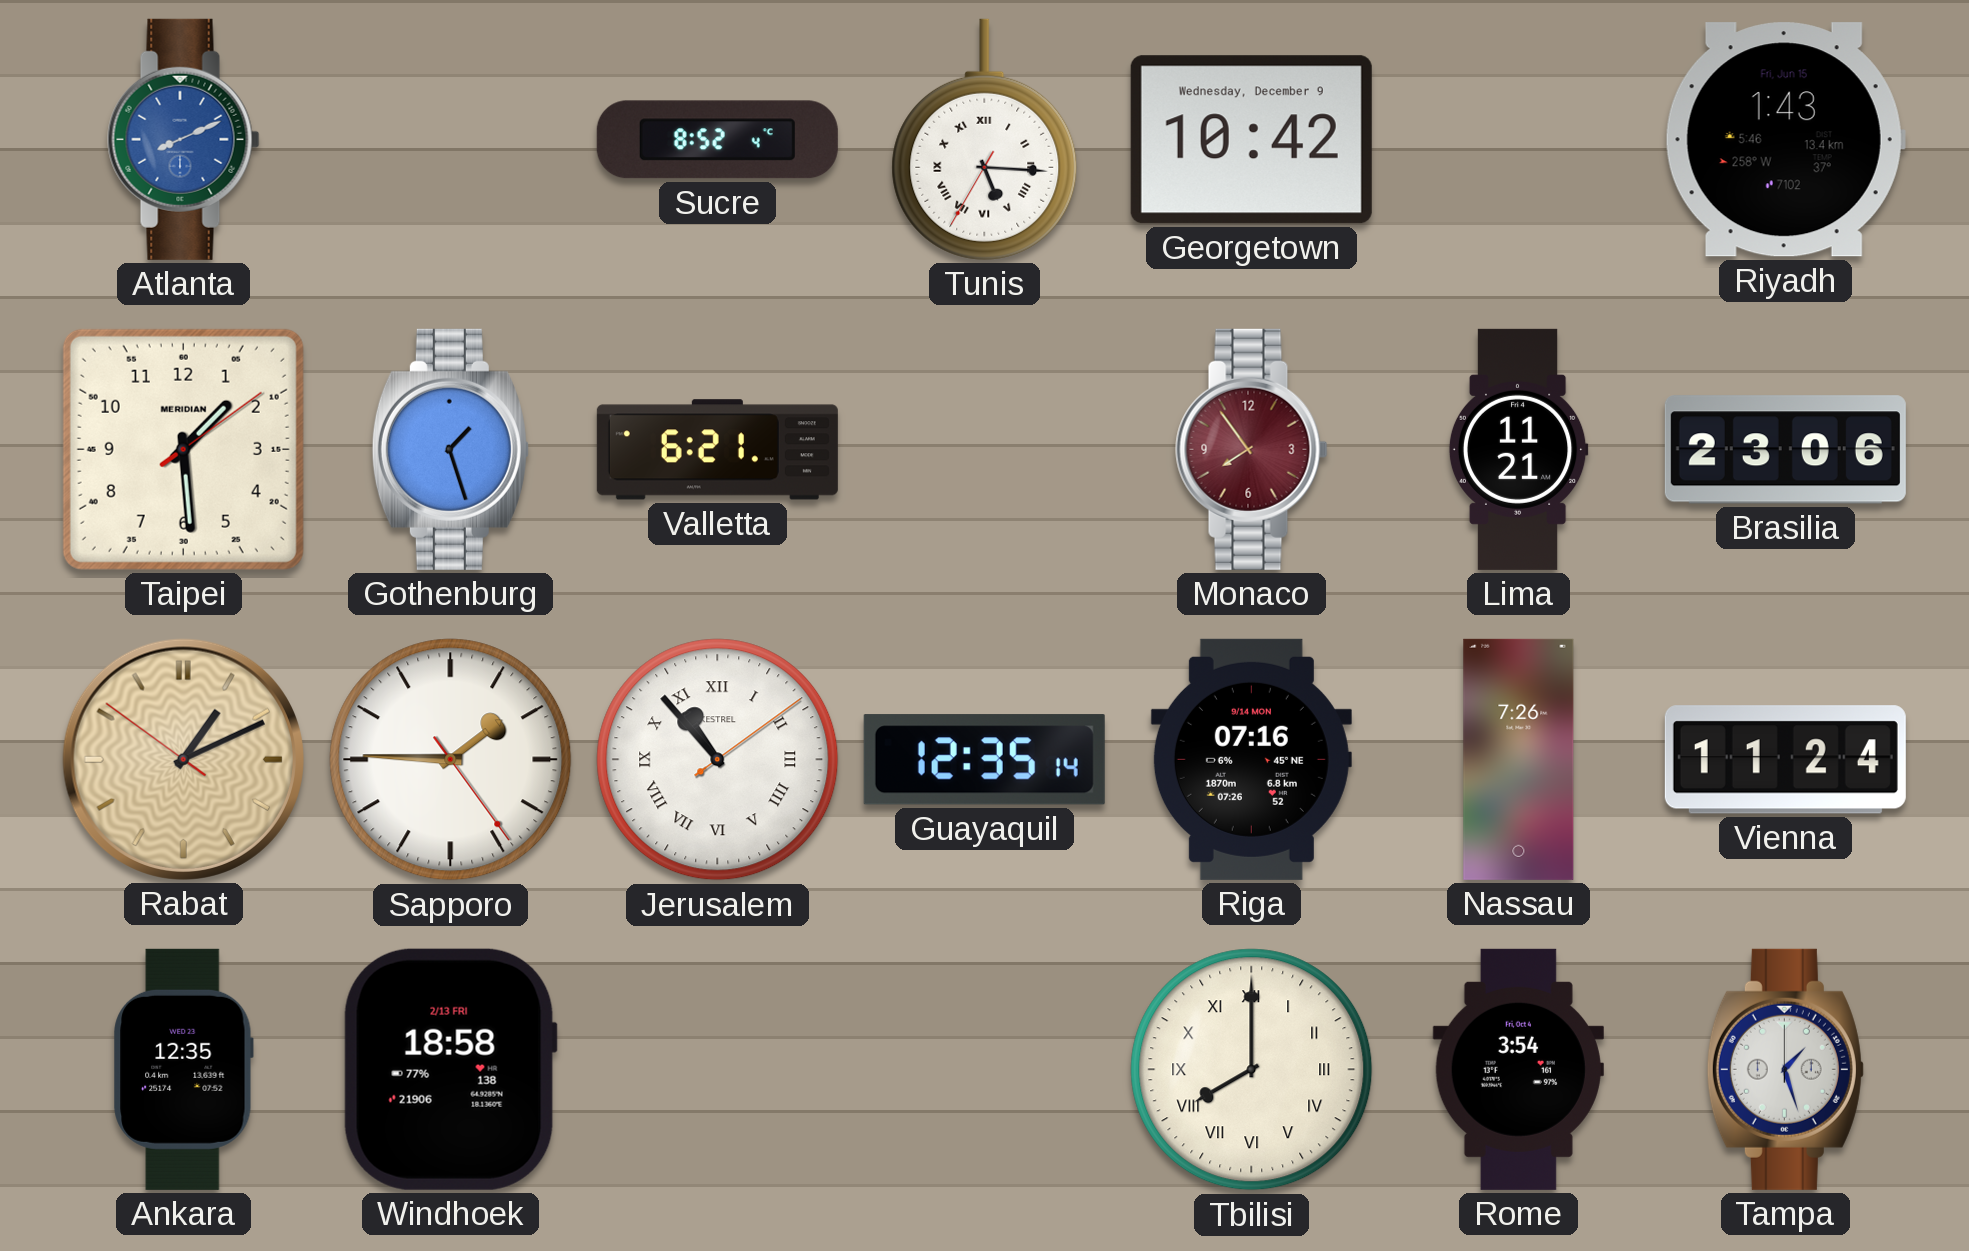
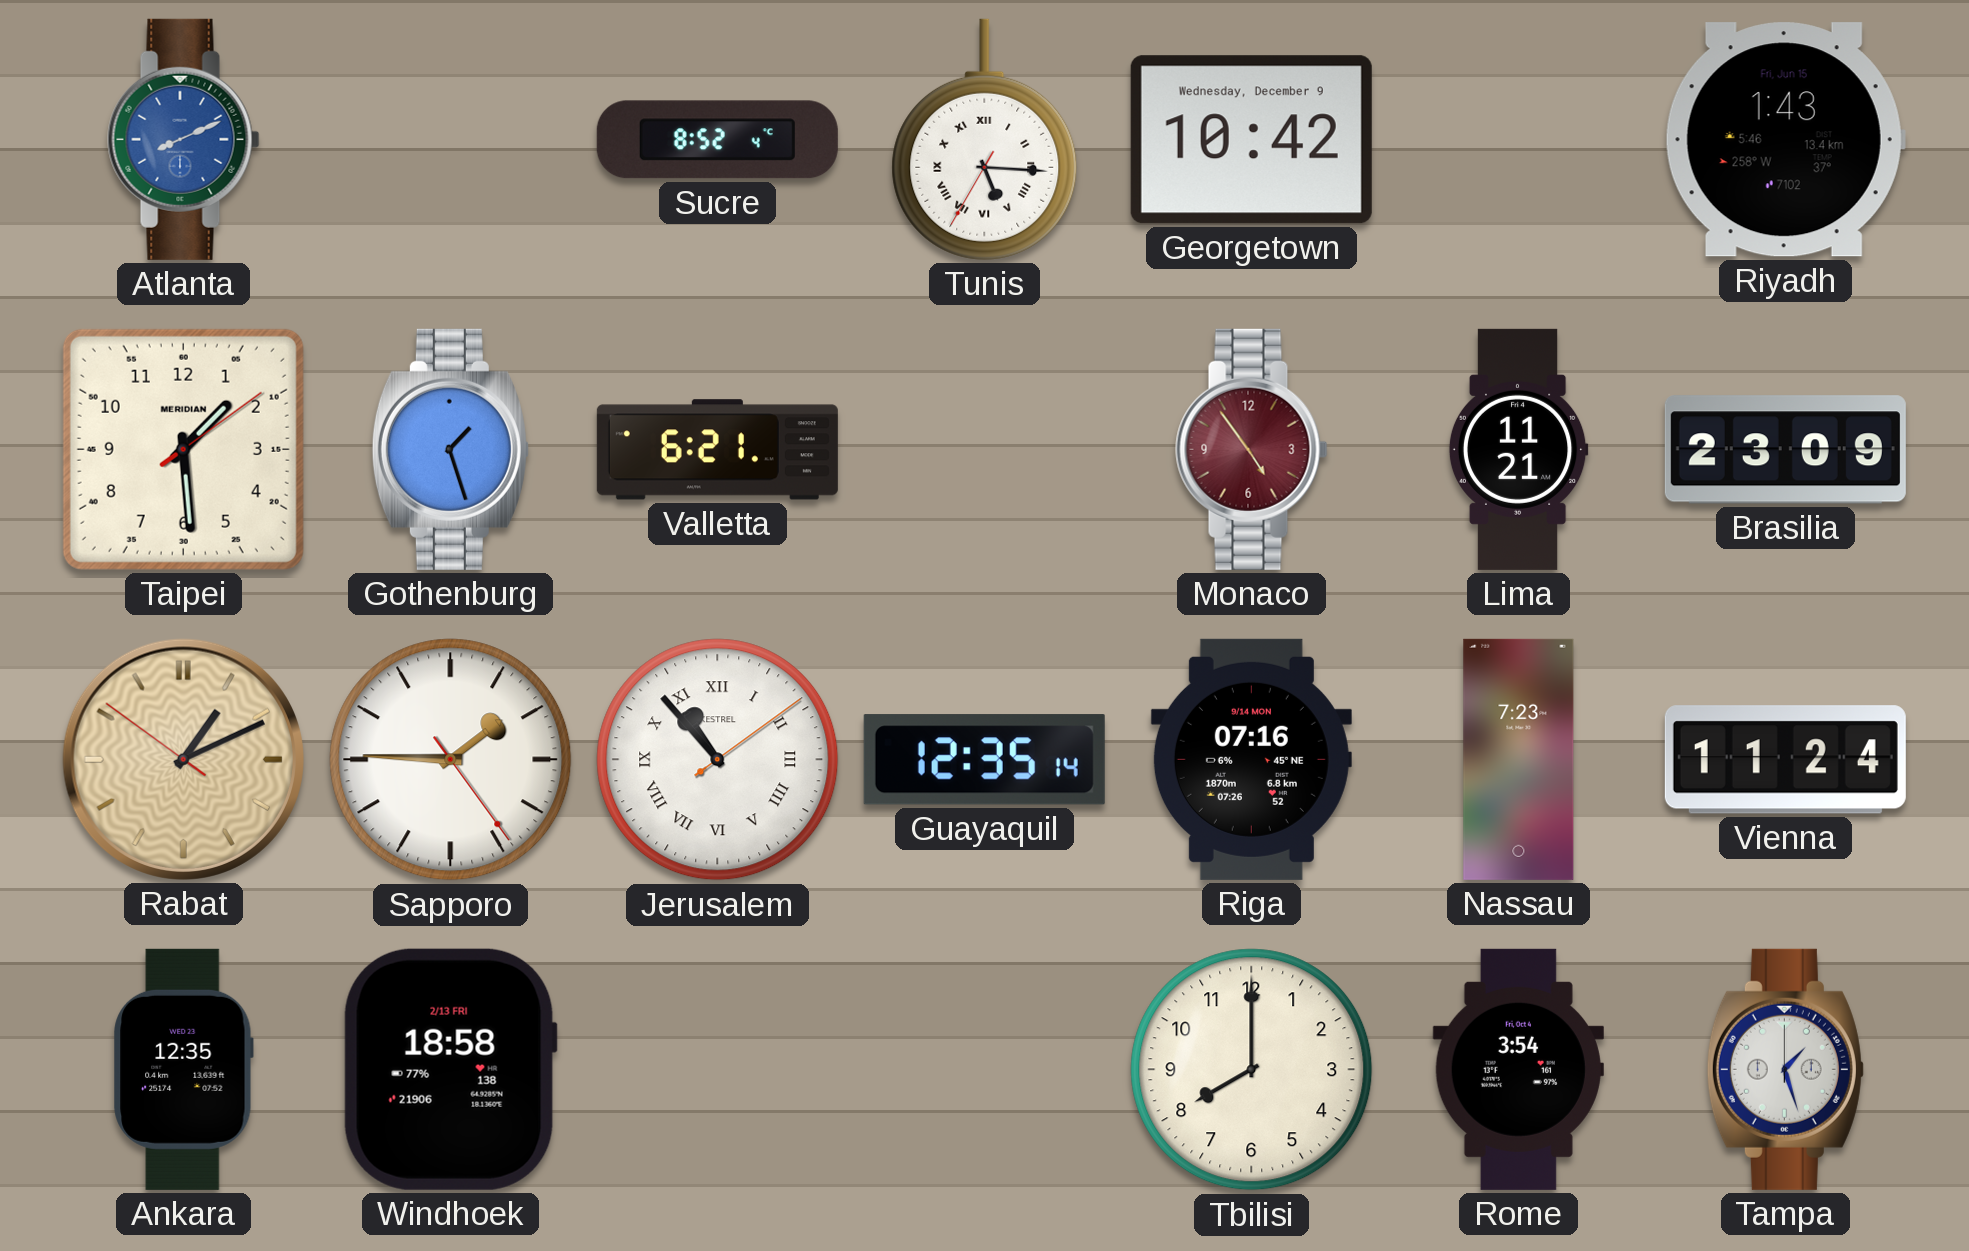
Monaco: 7:54 -> 4:54 (1252, 449)
Brasilia: 23:06 -> 23:09 (1785, 450)
Nassau: 7:26 -> 7:23 (1519, 759)
Tbilisi numerals: Roman -> Arabic (1252, 1070)
